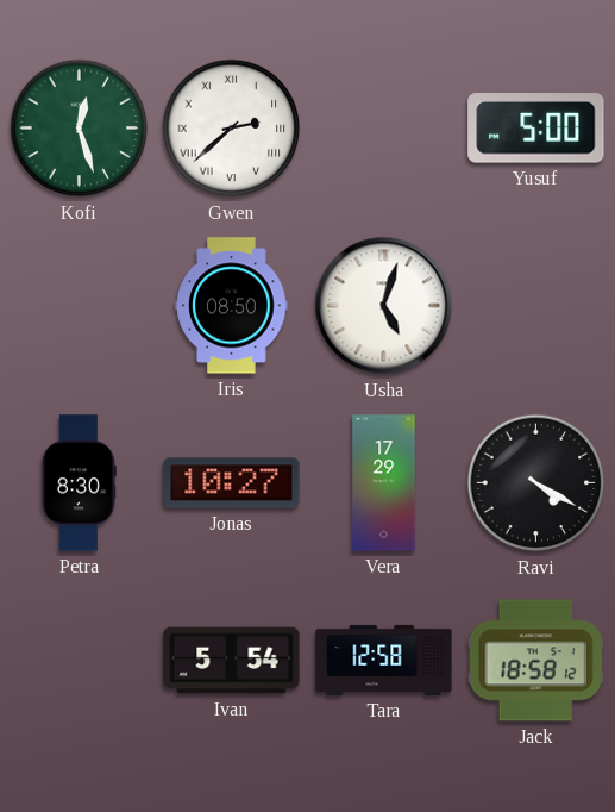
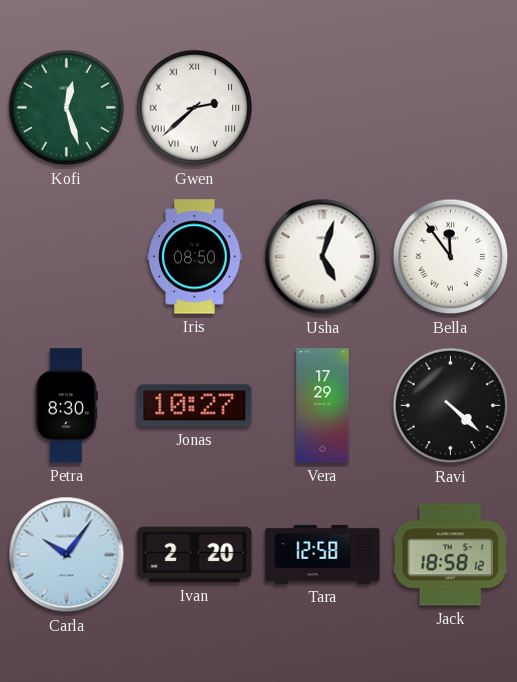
Yusuf: 5:00 -> none (536, 129)
Bella: none -> 11:54 (451, 257)
Ravi: 4:20 -> 4:22 (451, 406)
Carla: none -> 10:06 (67, 555)
Ivan: 5:54 -> 2:20 (195, 555)
